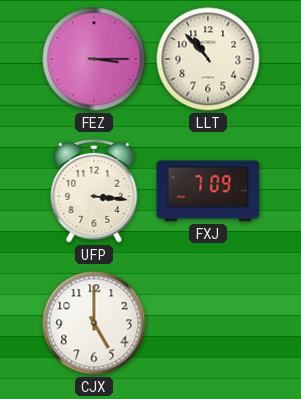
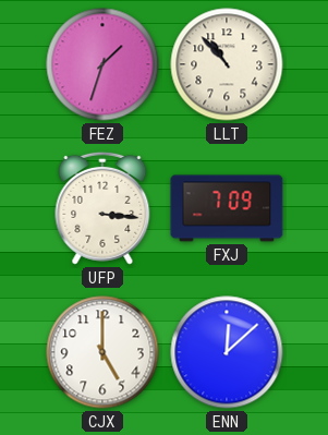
FEZ: 3:15 -> 1:33 (102, 64)
ENN: none -> 12:08 (227, 352)
